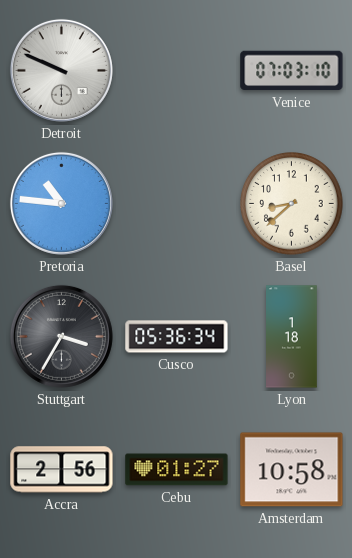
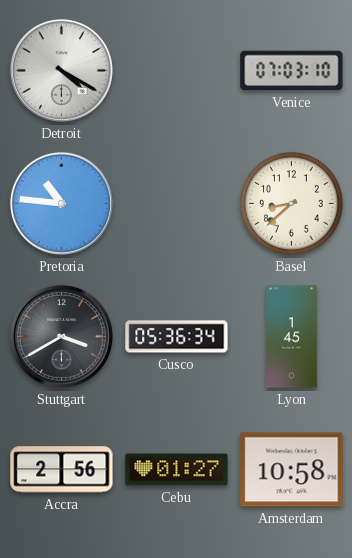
Detroit: 9:49 -> 4:20 (61, 70)
Stuttgart: 3:35 -> 3:40 (61, 336)
Lyon: 1:18 -> 1:45 (292, 337)
